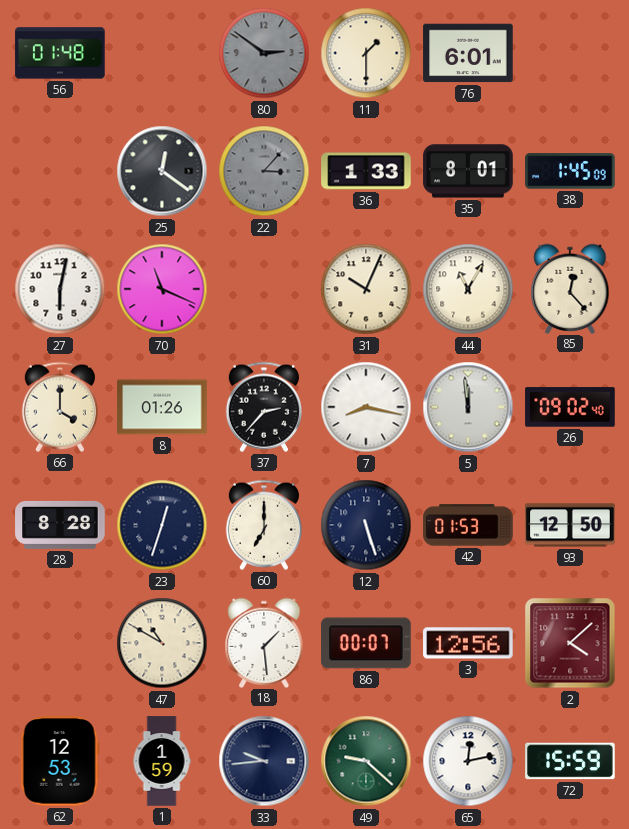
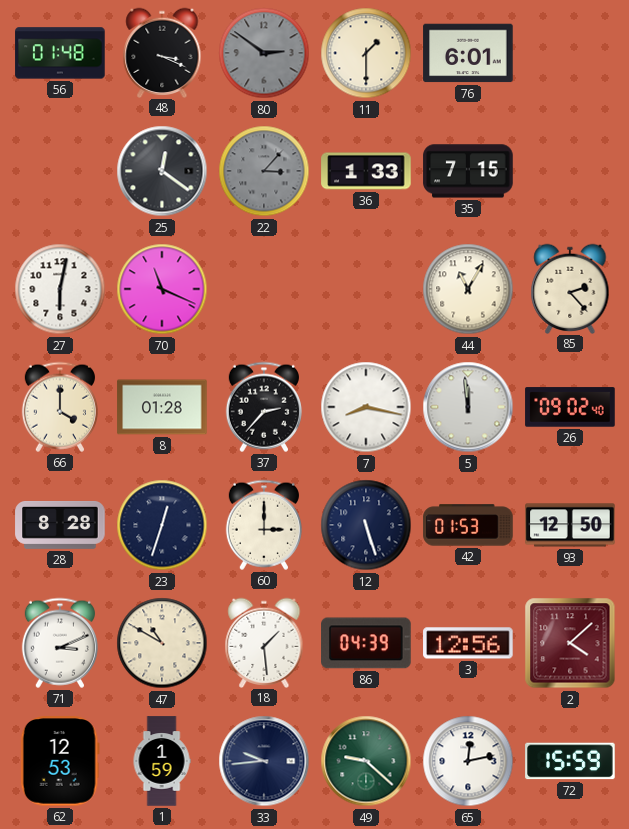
48: none -> 3:19 (162, 52)
35: 8:01 -> 7:15 (468, 171)
38: 1:45 -> none (570, 171)
31: 10:04 -> none (366, 289)
85: 12:23 -> 2:23 (570, 288)
8: 01:26 -> 01:28 (162, 407)
60: 7:00 -> 3:00 (264, 525)
71: none -> 3:11 (60, 643)
86: 00:07 -> 04:39 (366, 643)
